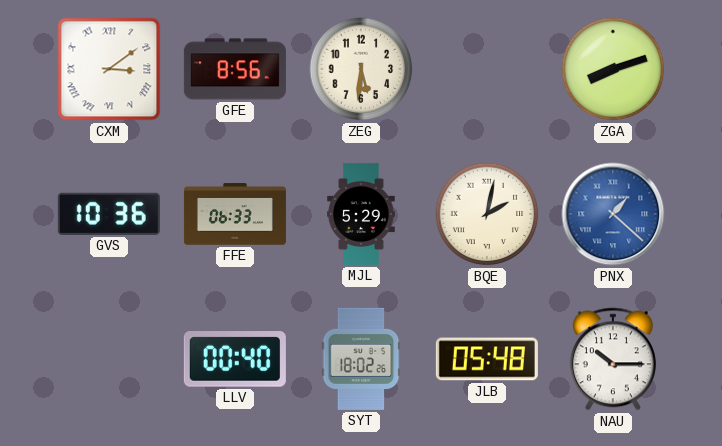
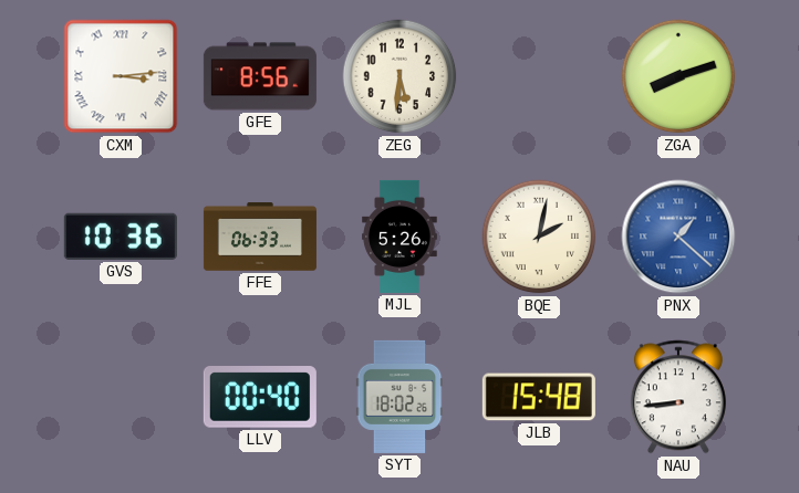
CXM: 3:09 -> 3:14 (121, 76)
MJL: 5:29 -> 5:26 (399, 237)
JLB: 05:48 -> 15:48 (539, 397)
NAU: 10:15 -> 8:44 (678, 397)
